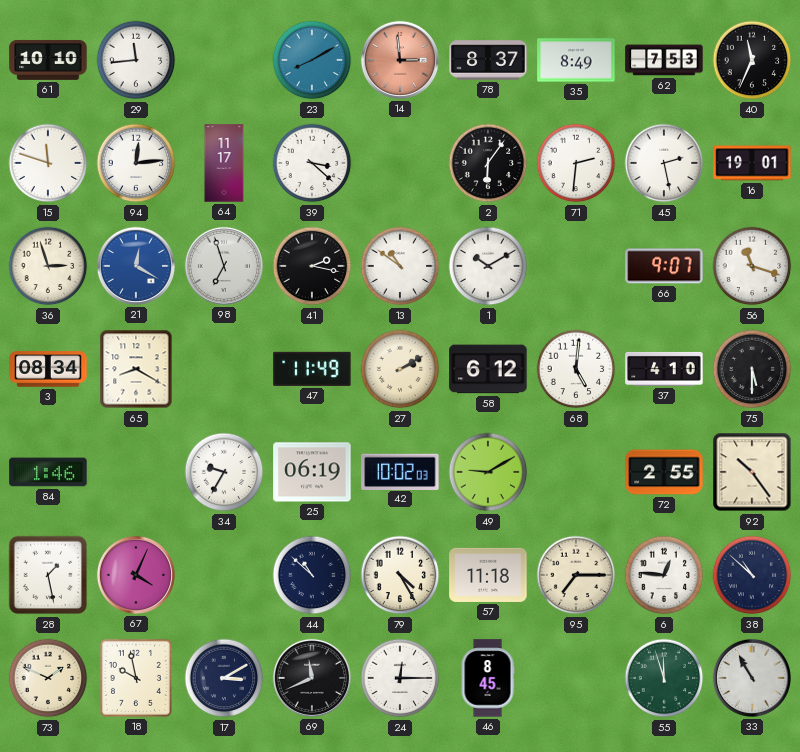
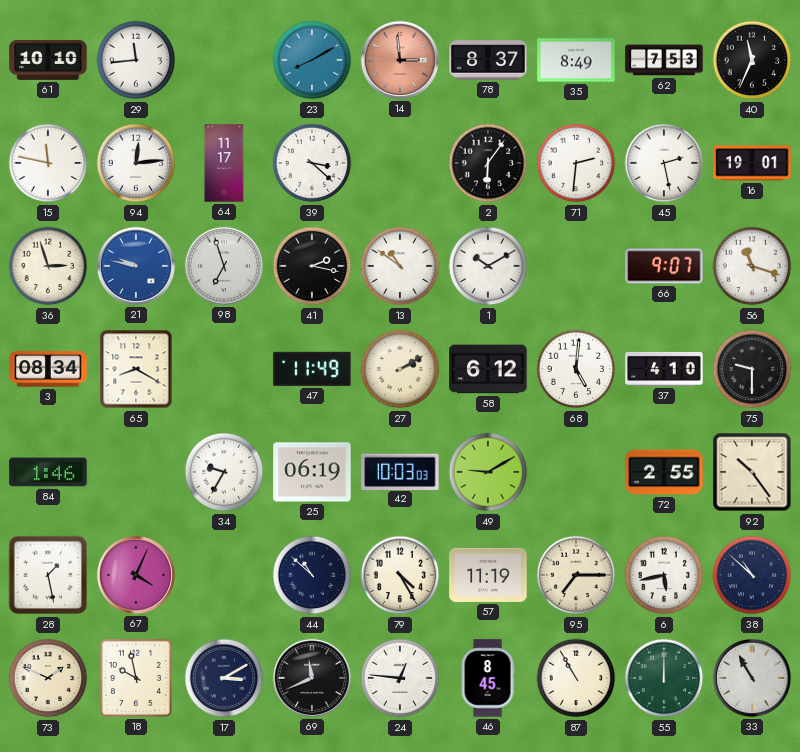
15: 11:48 -> 11:47 (48, 163)
21: 12:20 -> 9:47 (136, 266)
75: 5:30 -> 9:30 (752, 369)
42: 10:02 -> 10:03 (400, 471)
57: 11:18 -> 11:19 (488, 575)
6: 12:46 -> 5:43 (664, 575)
24: 12:15 -> 12:46 (400, 678)
87: none -> 10:55 (576, 678)
55: 11:57 -> 12:00 (664, 678)
